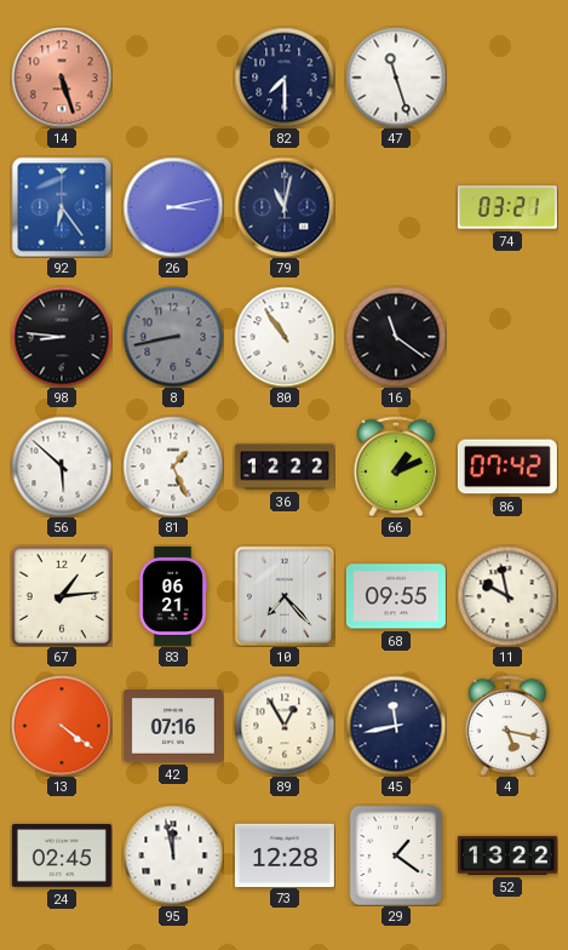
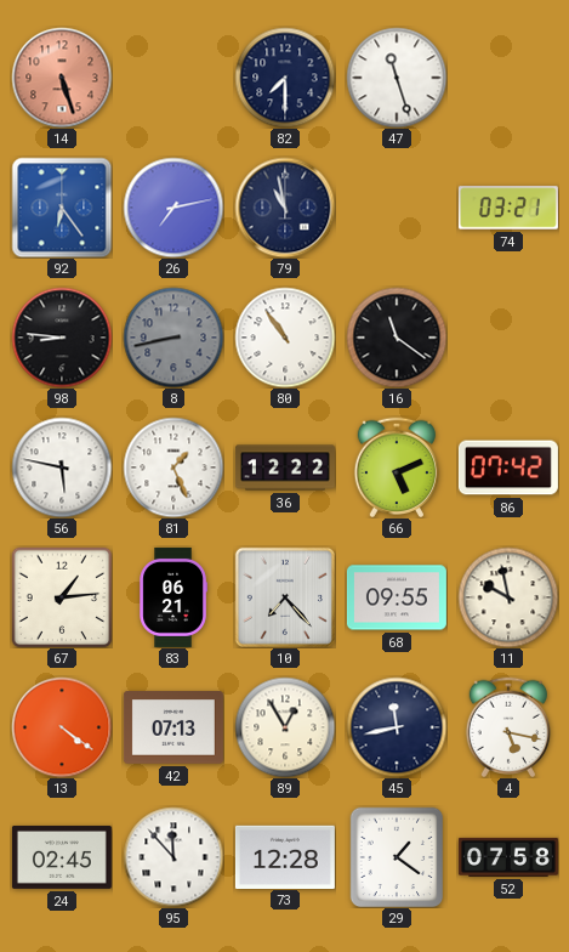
26: 3:13 -> 7:13 (173, 208)
79: 11:02 -> 10:58 (285, 208)
56: 5:52 -> 5:47 (62, 467)
66: 1:11 -> 5:11 (397, 466)
42: 07:16 -> 07:13 (173, 727)
95: 11:58 -> 11:53 (173, 857)
52: 13:22 -> 07:58 (508, 857)
